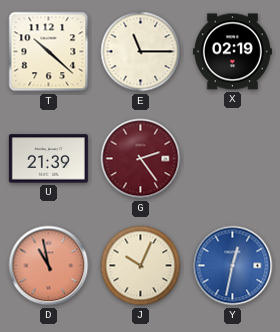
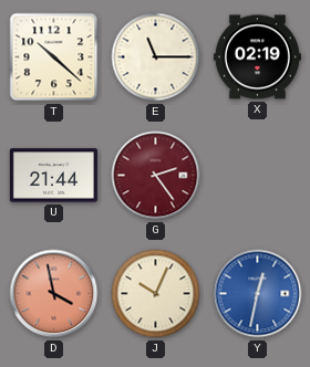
U: 21:39 -> 21:44 (53, 176)
D: 10:58 -> 3:58 (54, 294)
